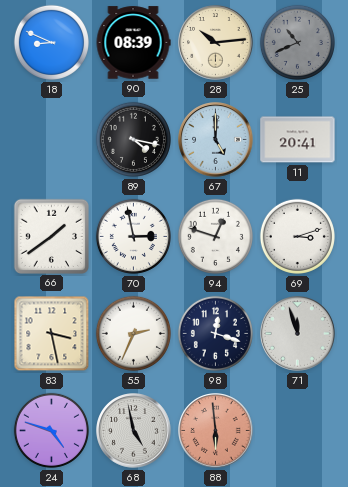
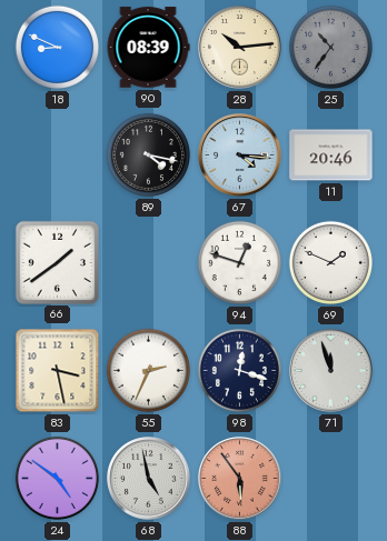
25: 10:41 -> 10:36 (330, 47)
67: 5:00 -> 4:16 (240, 156)
11: 20:41 -> 20:46 (331, 156)
70: 2:58 -> none (133, 236)
69: 3:12 -> 1:49 (330, 262)
24: 4:48 -> 4:51 (57, 478)
88: 5:59 -> 5:54 (240, 479)
